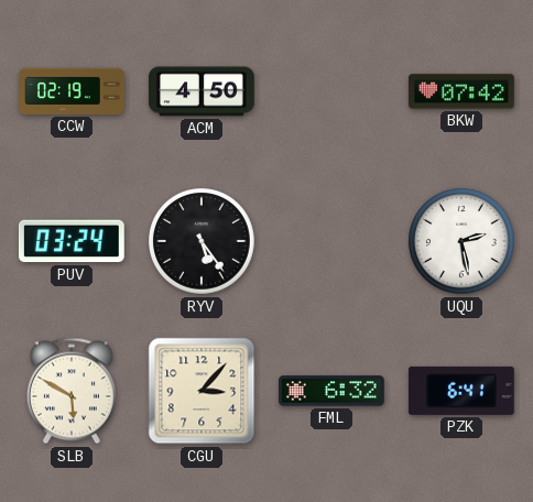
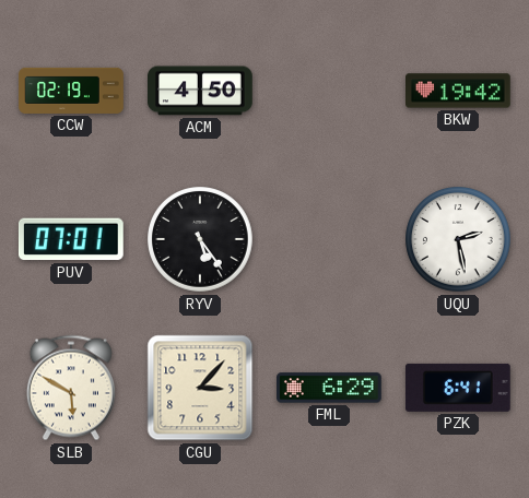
BKW: 07:42 -> 19:42 (459, 91)
PUV: 03:24 -> 07:01 (71, 239)
FML: 6:32 -> 6:29 (330, 388)
